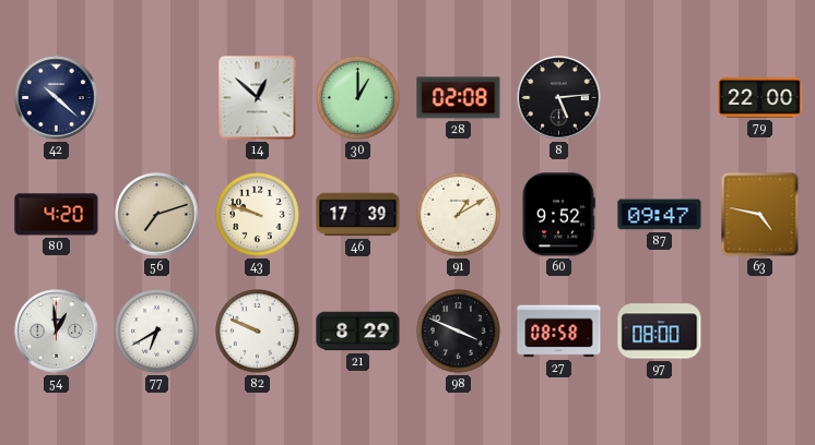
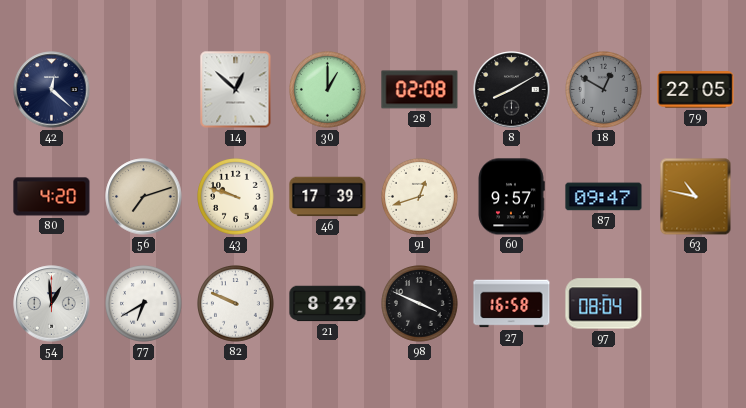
42: 10:22 -> 12:22 (52, 90)
8: 5:14 -> 8:10 (512, 90)
18: none -> 12:50 (604, 90)
79: 22:00 -> 22:05 (696, 90)
91: 1:10 -> 12:42 (420, 197)
60: 9:52 -> 9:57 (511, 197)
63: 4:47 -> 10:47 (696, 197)
27: 08:58 -> 16:58 (512, 304)
97: 08:00 -> 08:04 (604, 304)
